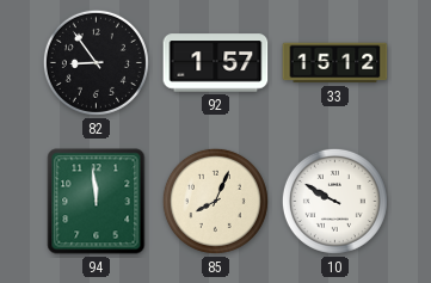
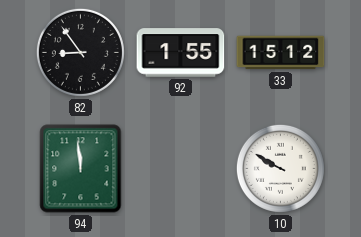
92: 1:57 -> 1:55 (181, 53)
85: 8:04 -> none (215, 201)
